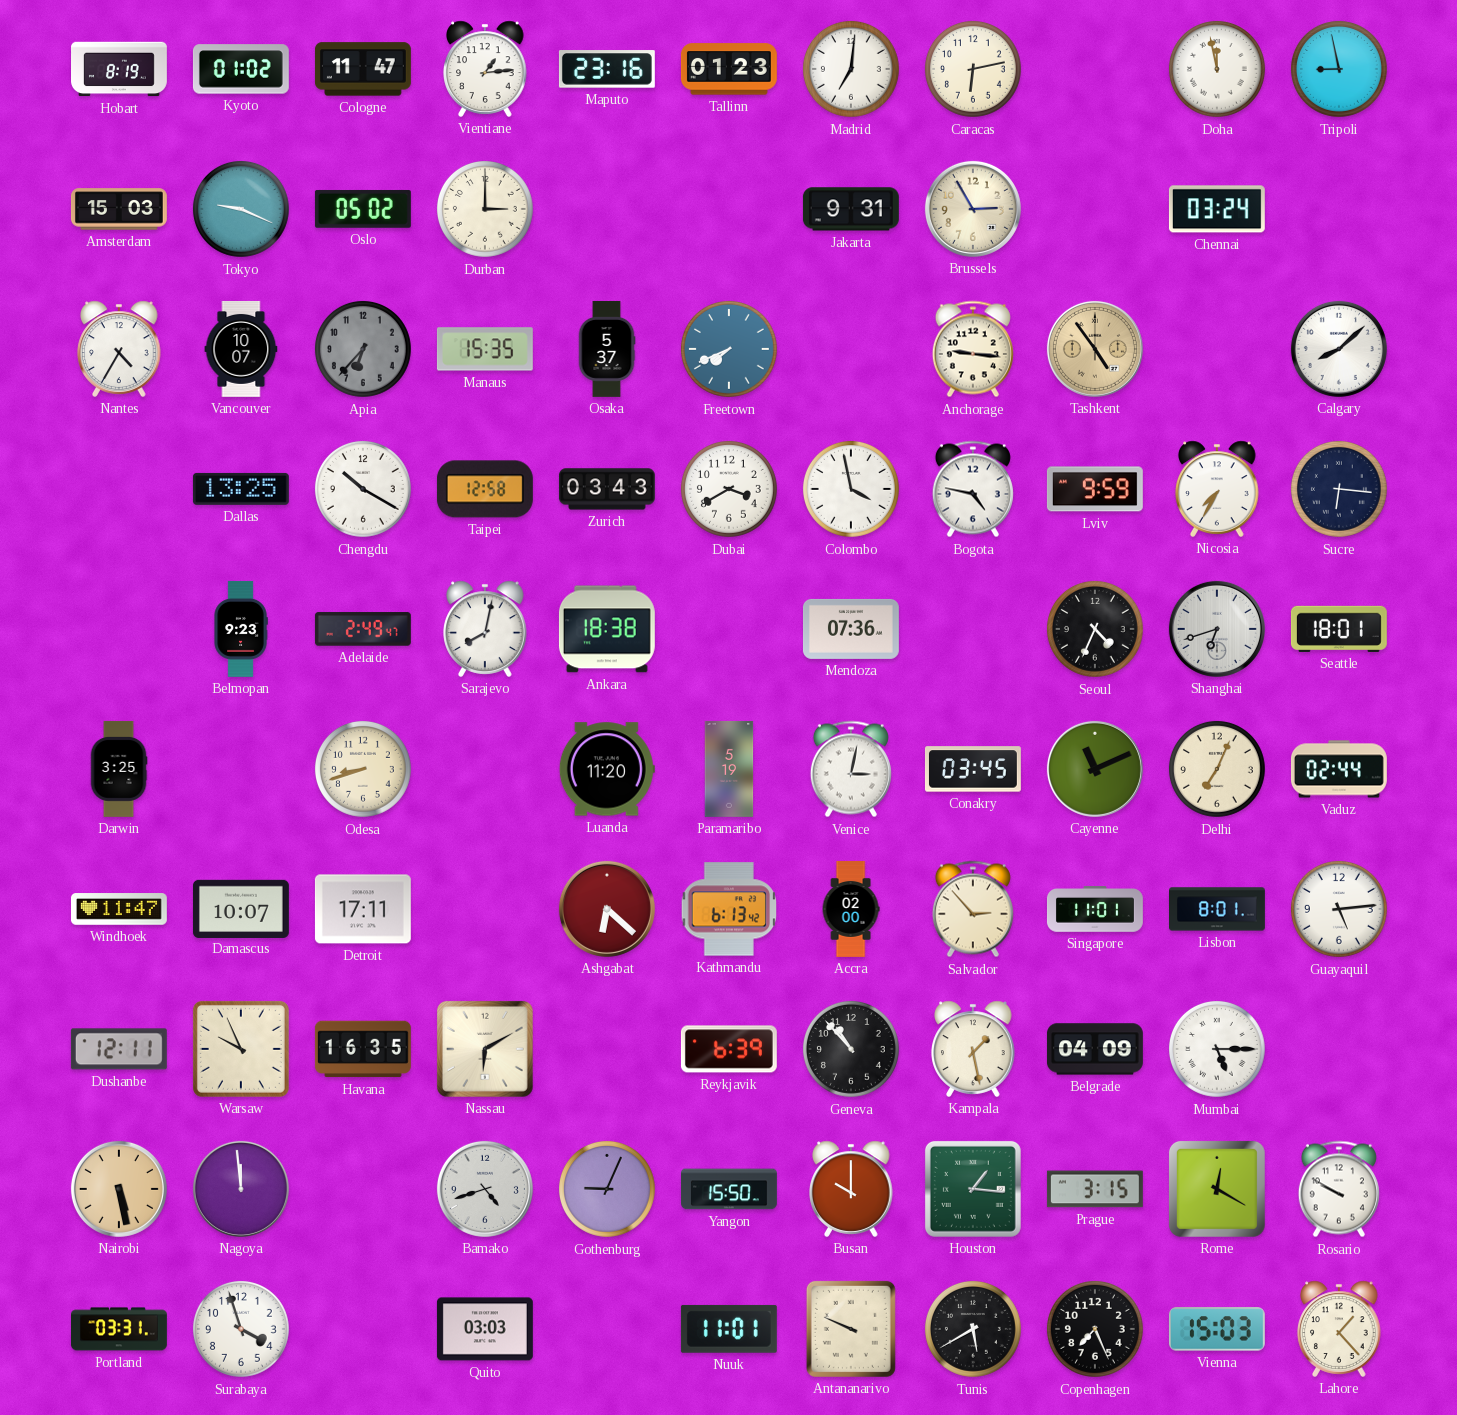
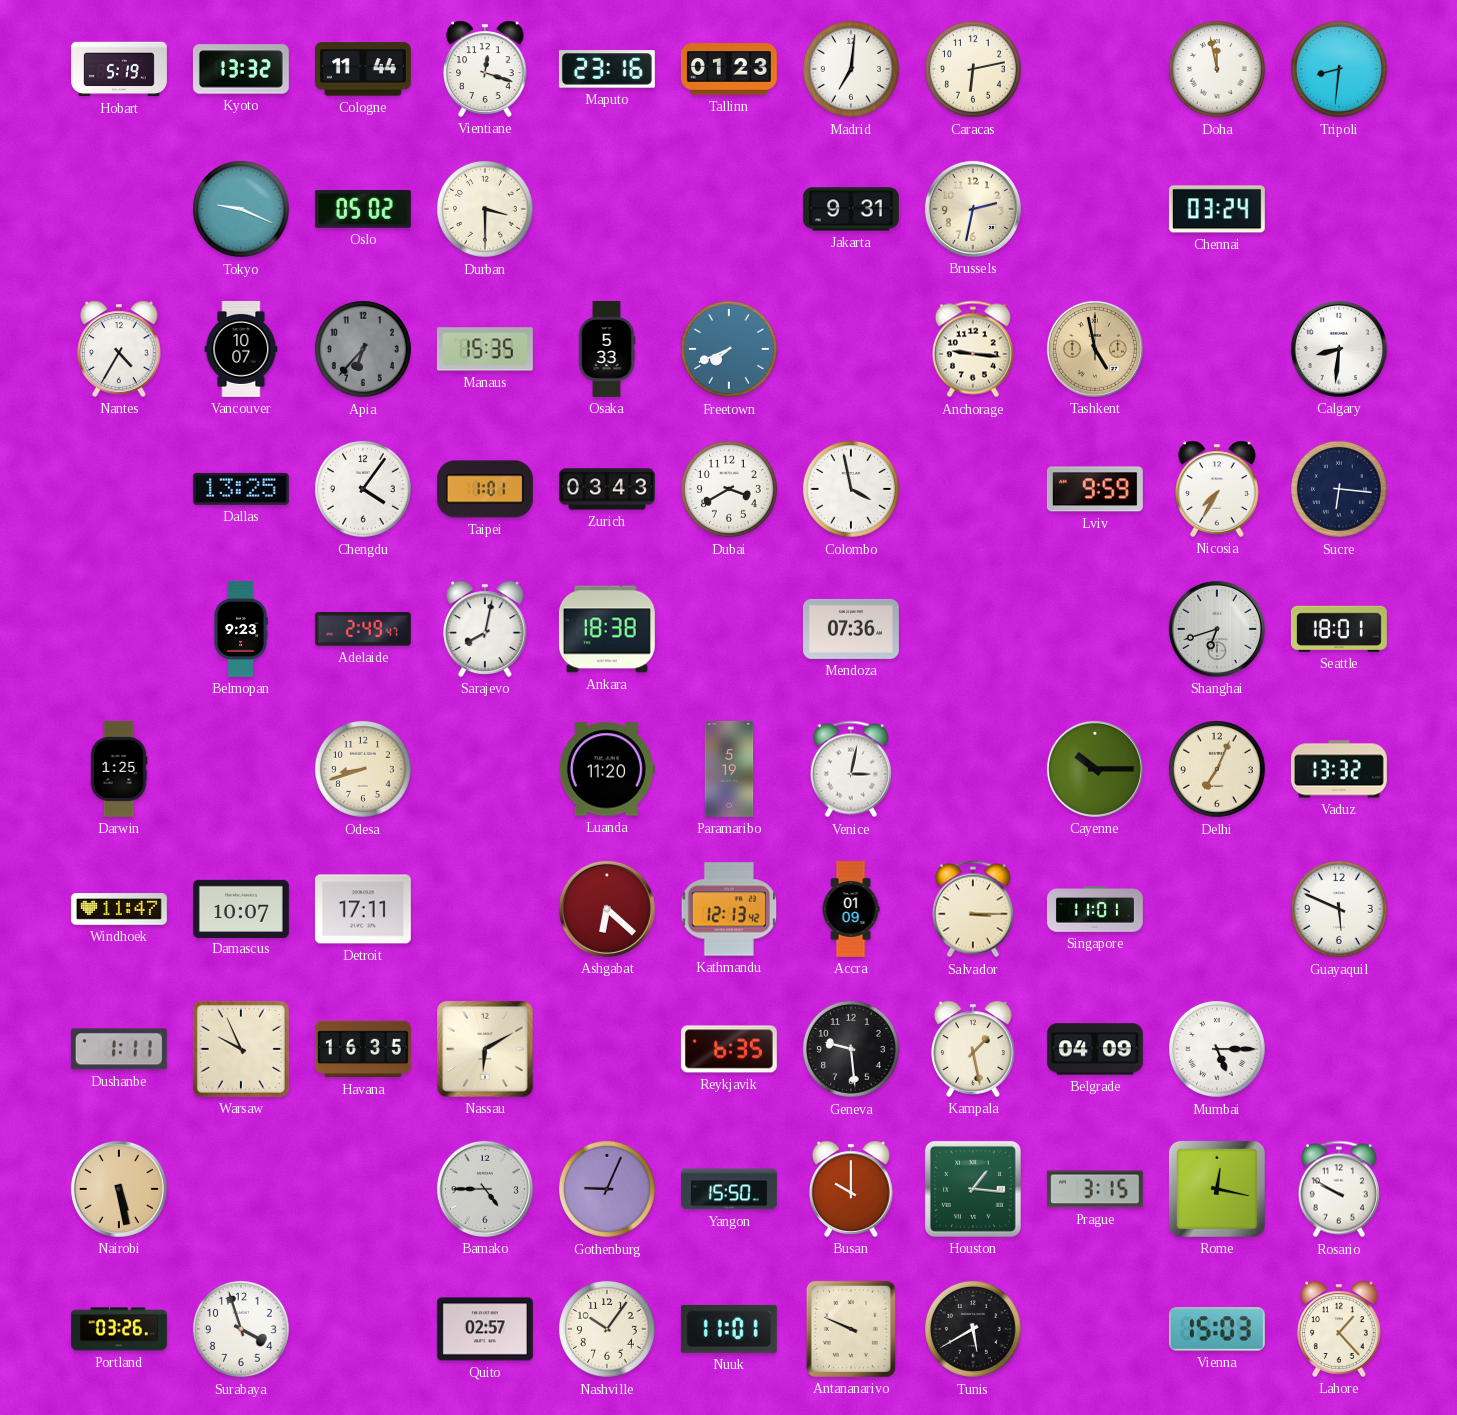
Hobart: 8:19 -> 5:19 (120, 69)
Kyoto: 01:02 -> 13:32 (241, 69)
Cologne: 11:47 -> 11:44 (363, 69)
Vientiane: 1:14 -> 12:18 (485, 69)
Tripoli: 8:58 -> 8:31 (1339, 69)
Amsterdam: 15:03 -> none (119, 209)
Durban: 3:00 -> 3:30 (485, 209)
Brussels: 2:55 -> 2:32 (973, 209)
Osaka: 5:37 -> 5:33 (607, 349)
Tashkent: 4:54 -> 4:58 (1095, 349)
Calgary: 8:08 -> 8:31 (1339, 349)
Chengdu: 10:20 -> 4:06 (363, 489)
Taipei: 12:58 -> 1:01 (485, 489)
Bogota: 4:47 -> none (973, 489)
Seoul: 4:34 -> none (1095, 629)
Darwin: 3:25 -> 1:25 (119, 769)
Conakry: 03:45 -> none (973, 769)
Cayenne: 11:11 -> 10:15 (1095, 769)
Vaduz: 02:44 -> 13:32 (1339, 769)
Kathmandu: 6:13 -> 12:13 (729, 909)
Accra: 02:00 -> 01:09 (851, 910)
Salvador: 2:53 -> 3:15 (973, 909)
Lisbon: 8:01 -> none (1218, 909)
Guayaquil: 5:14 -> 5:49 (1339, 909)
Dushanbe: 12:11 -> 1:11 (119, 1049)
Reykjavik: 6:39 -> 6:35 (729, 1049)
Geneva: 10:53 -> 9:29 (851, 1049)
Nagoya: 11:59 -> none (241, 1189)
Bamako: 4:42 -> 4:45 (485, 1189)
Rome: 12:20 -> 12:17 (1217, 1189)
Portland: 03:31 -> 03:26 (119, 1329)
Quito: 03:03 -> 02:57 (485, 1329)
Nashville: none -> 10:06 (607, 1329)
Copenhagen: 7:26 -> none (1095, 1329)
